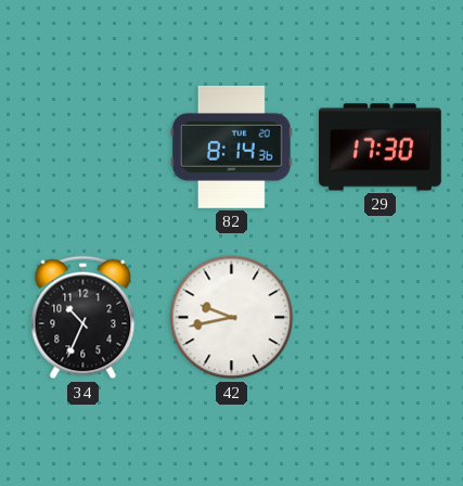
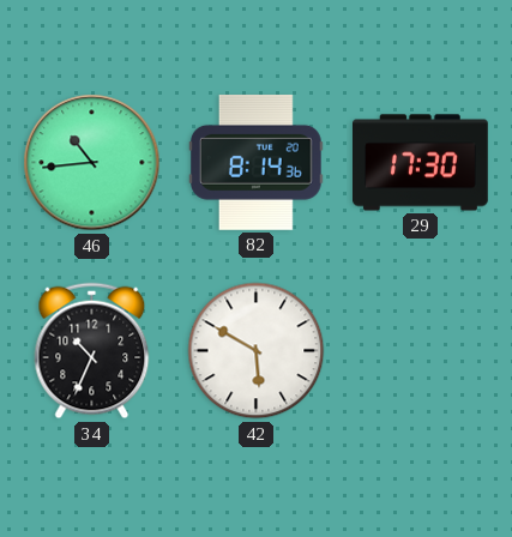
46: none -> 10:44 (92, 163)
42: 9:43 -> 5:50 (257, 351)
